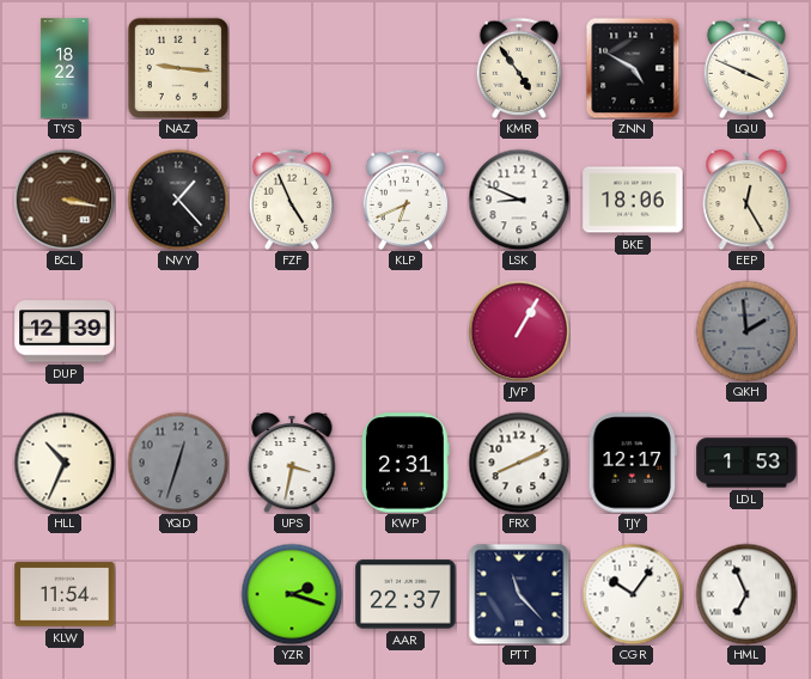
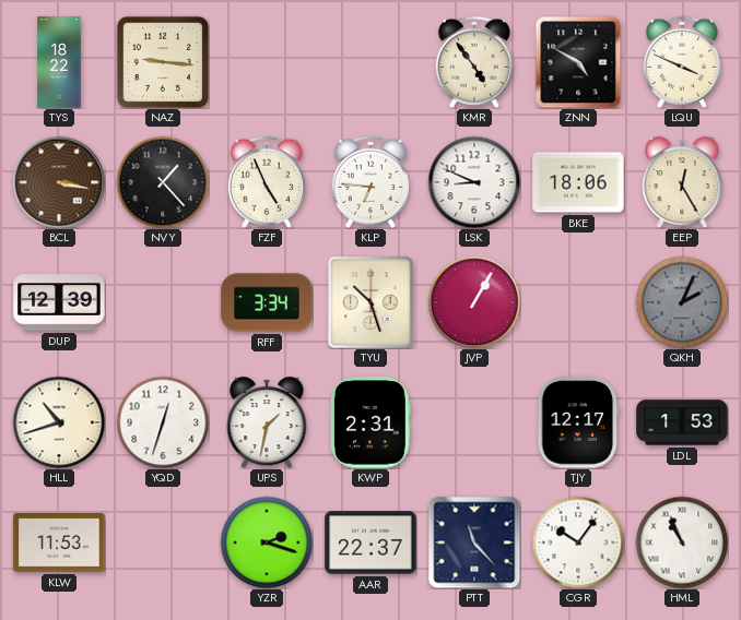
KLP: 6:41 -> 6:46 (370, 182)
RFF: none -> 3:34 (267, 302)
TYU: none -> 10:27 (370, 302)
QKH: 1:59 -> 2:04 (682, 302)
HLL: 10:34 -> 10:42 (59, 422)
YQD dial: grey -> white (163, 422)
UPS: 3:32 -> 1:32 (267, 422)
FRX: 8:11 -> none (519, 463)
KLW: 11:54 -> 11:53 (59, 542)
HML: 6:56 -> 10:56 (682, 542)
